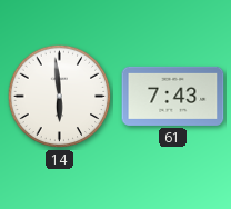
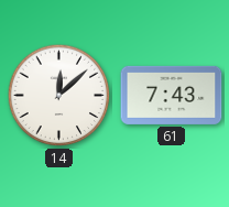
14: 5:59 -> 12:08 (59, 96)
